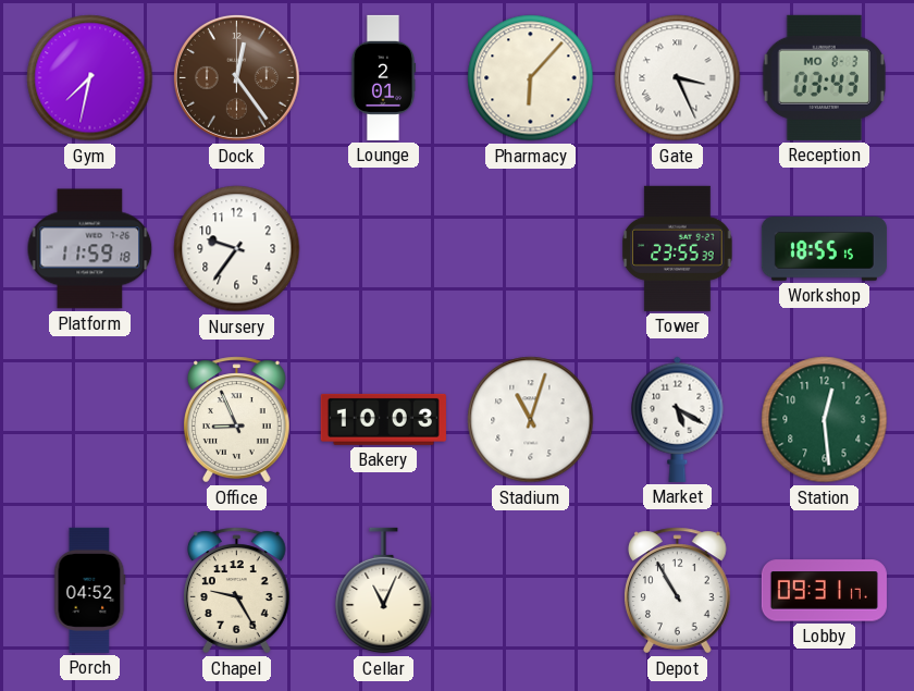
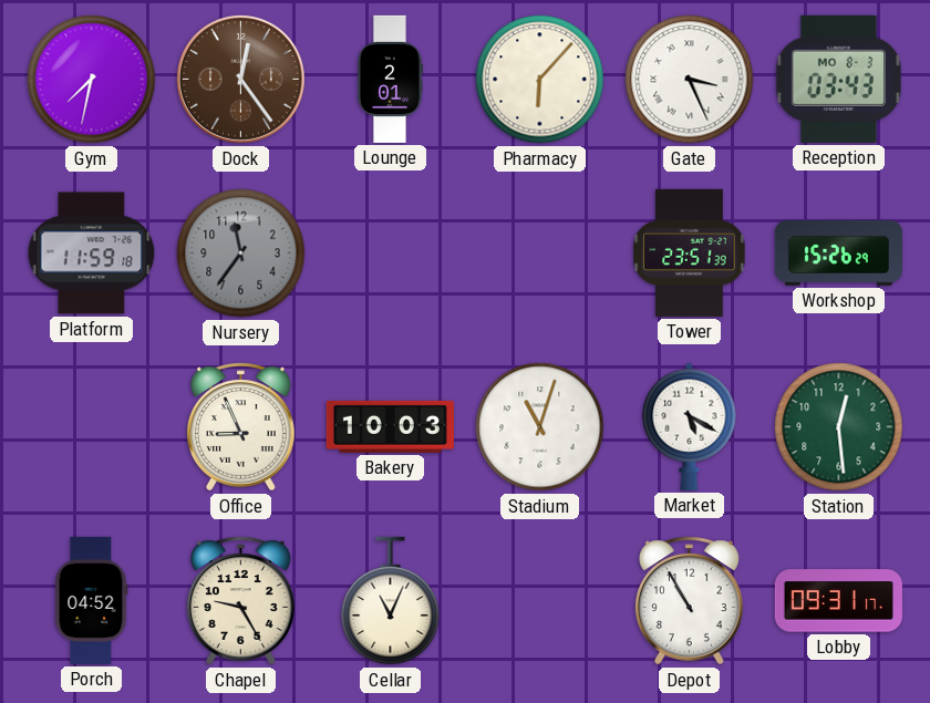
Nursery: 9:36 -> 11:36 (241, 254)
Nursery dial: white -> grey (241, 254)
Tower: 23:55 -> 23:51 (690, 252)
Workshop: 18:55 -> 15:26 (838, 254)
